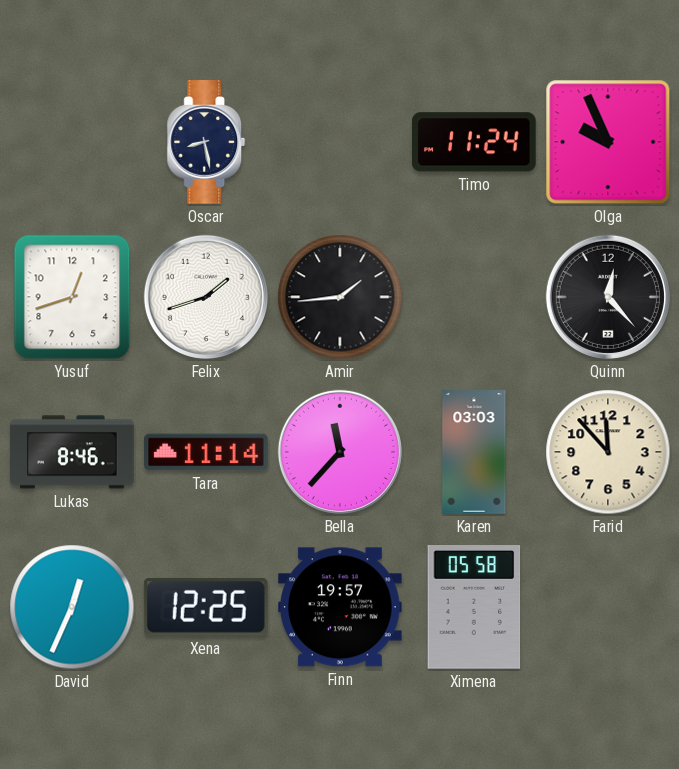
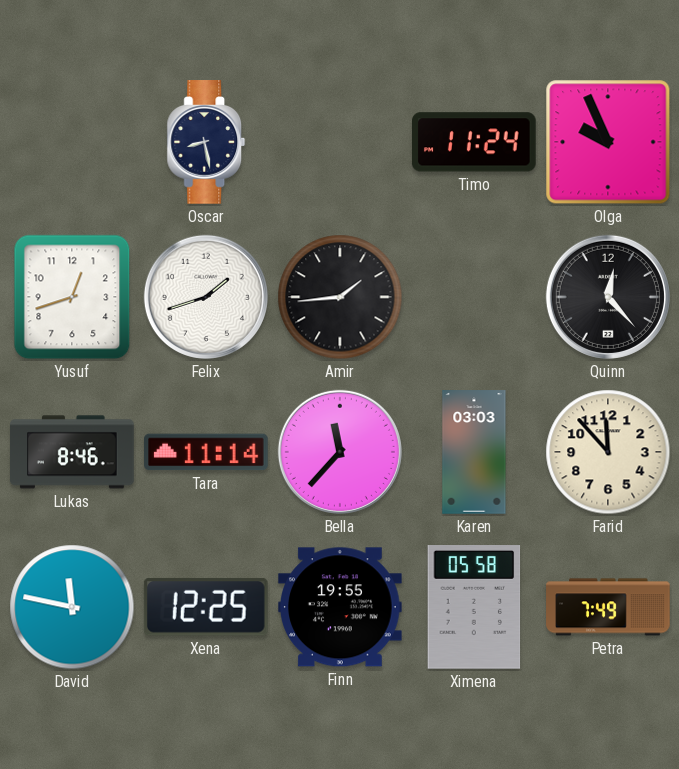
David: 12:34 -> 11:47 (72, 607)
Finn: 19:57 -> 19:55 (340, 607)
Petra: none -> 7:49 (608, 607)
